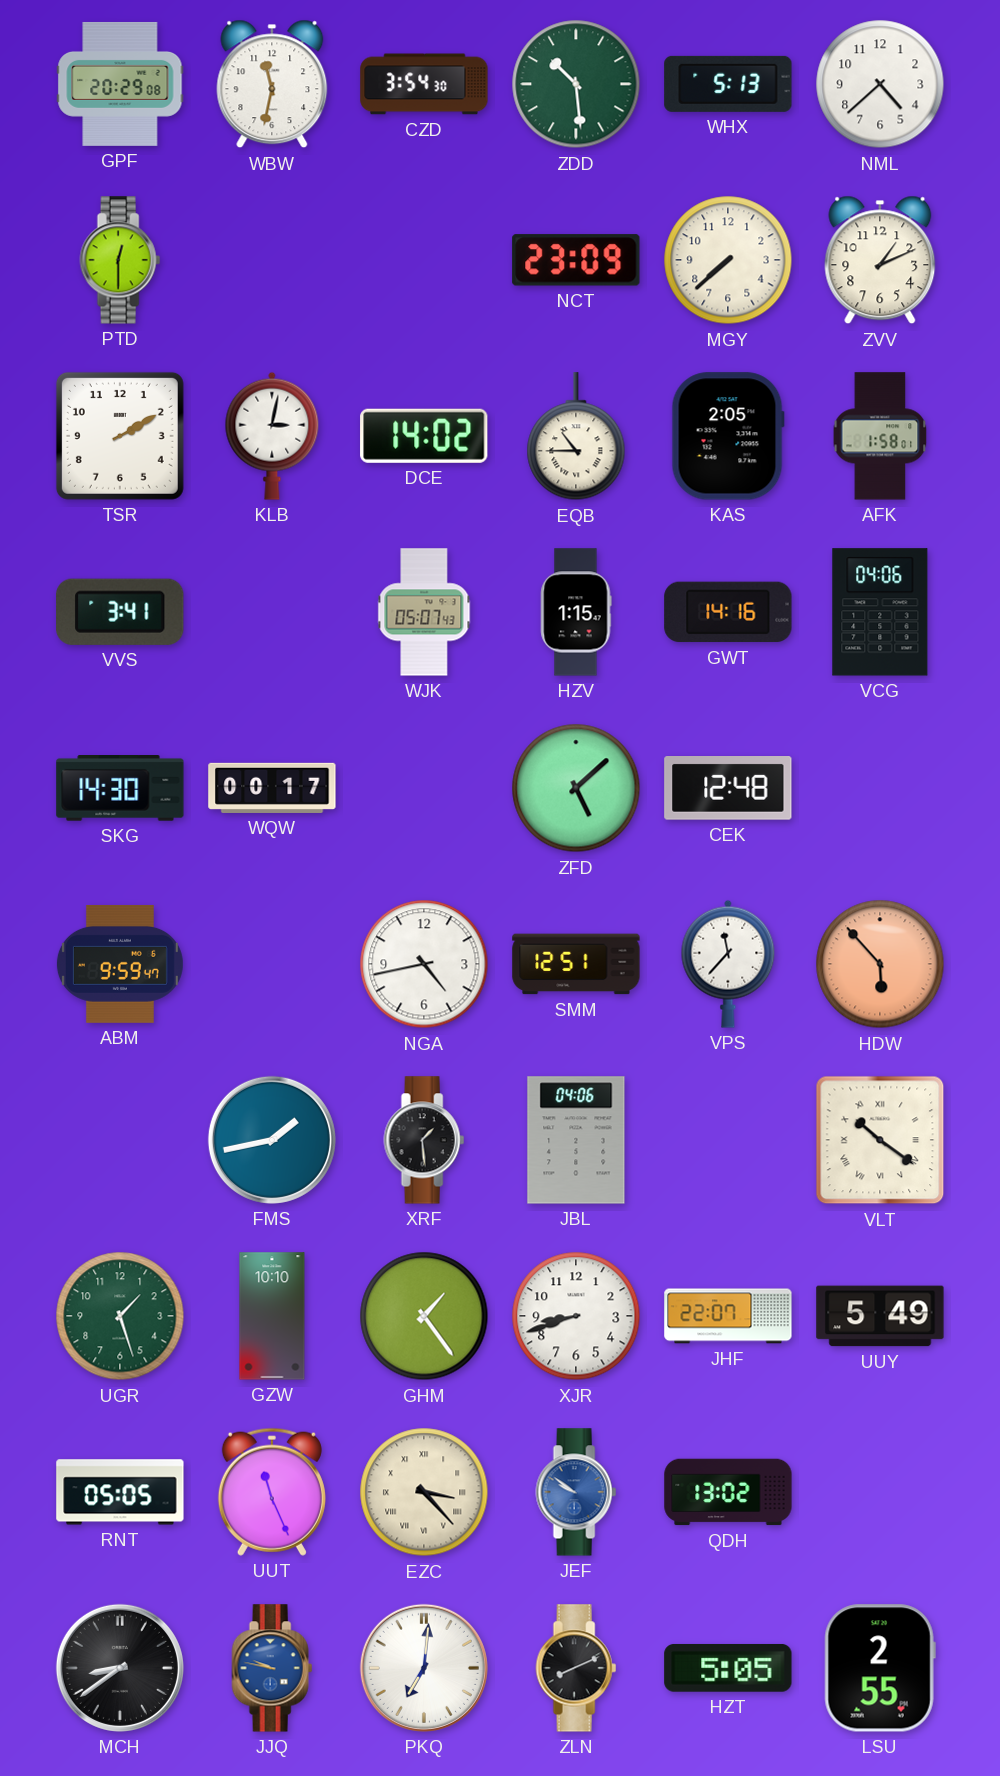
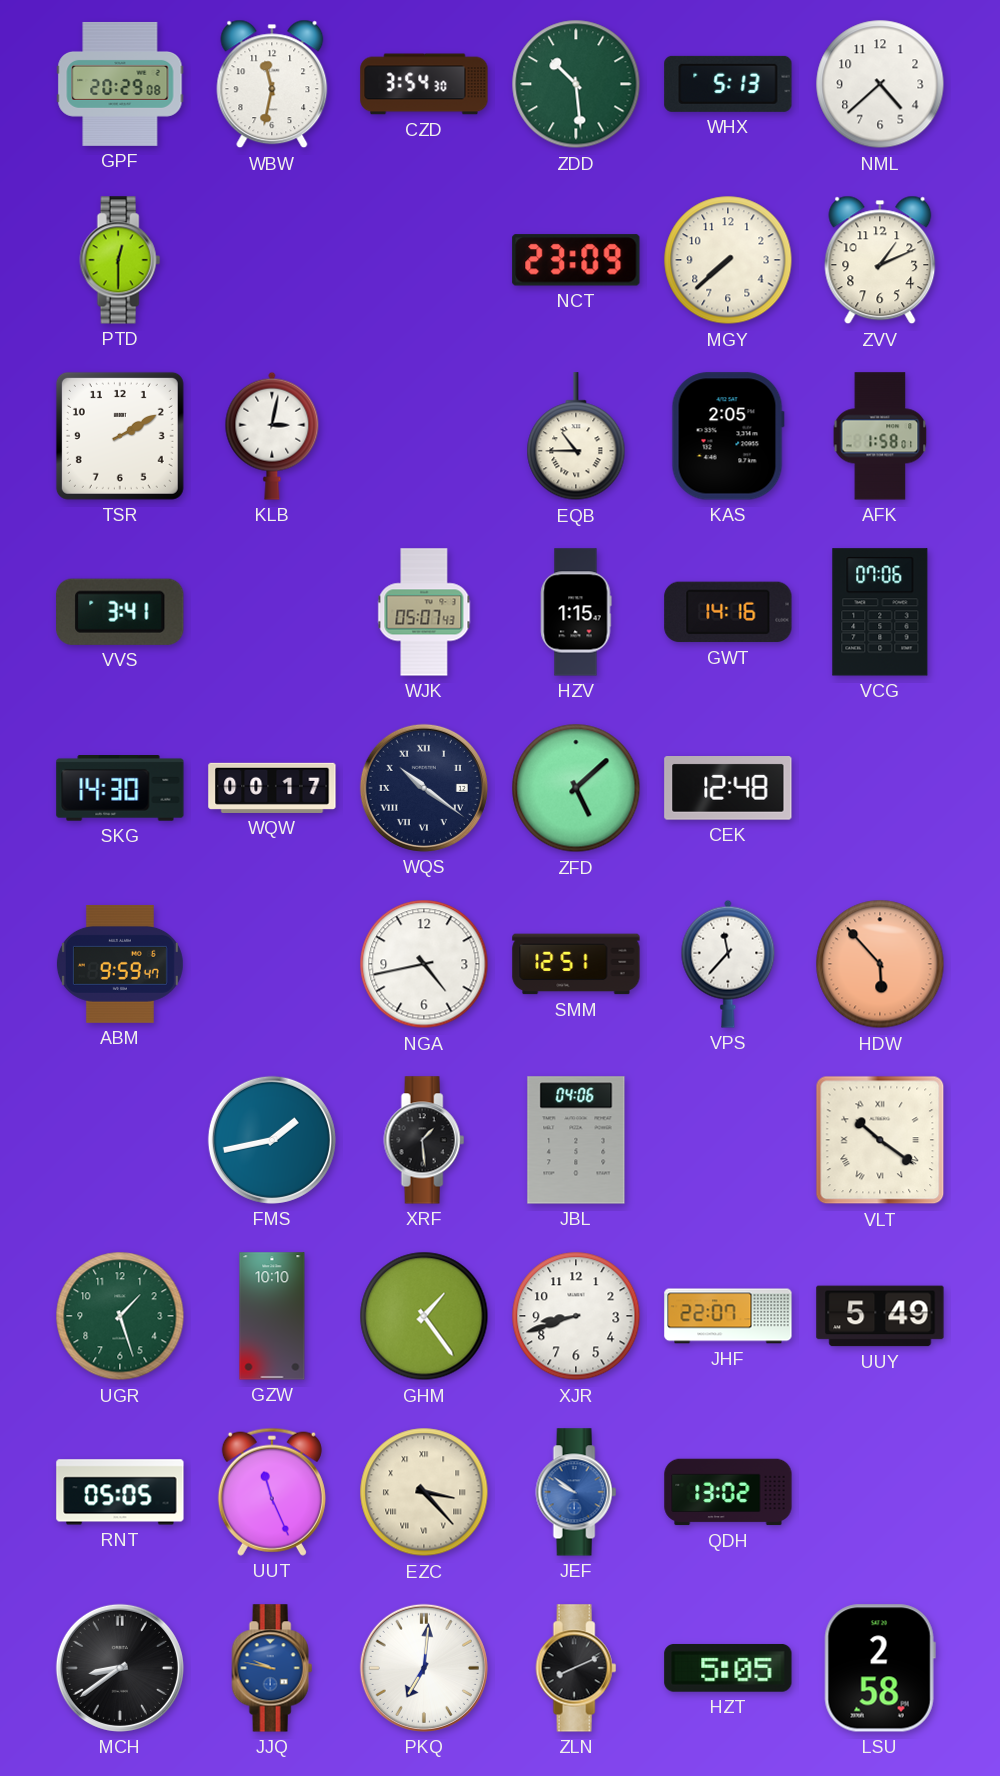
DCE: 14:02 -> none (424, 436)
VCG: 04:06 -> 07:06 (880, 612)
WQS: none -> 10:21 (424, 788)
LSU: 2:55 -> 2:58 (880, 1668)
